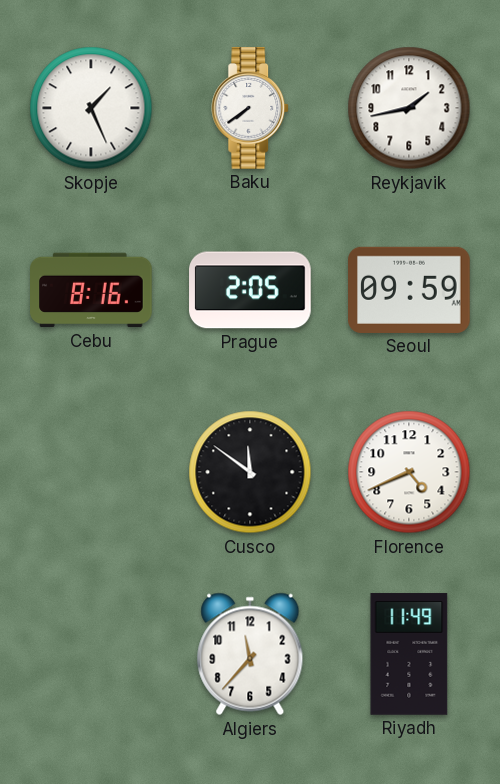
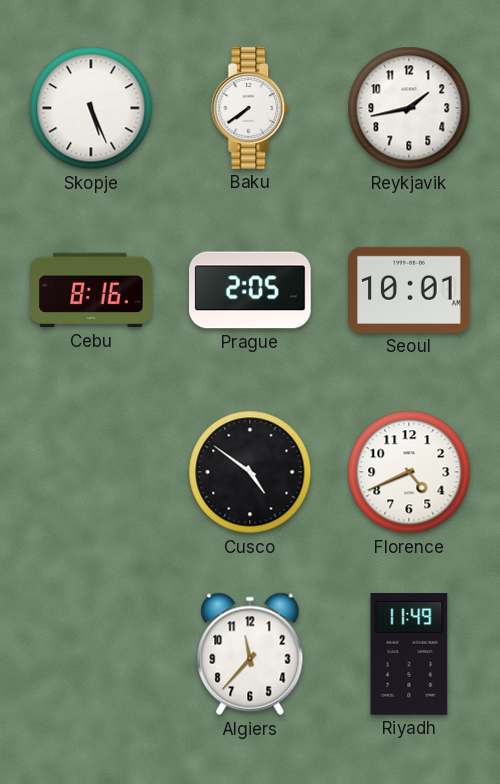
Skopje: 1:26 -> 5:26 (91, 108)
Seoul: 09:59 -> 10:01 (409, 290)
Cusco: 11:51 -> 4:51 (250, 472)
